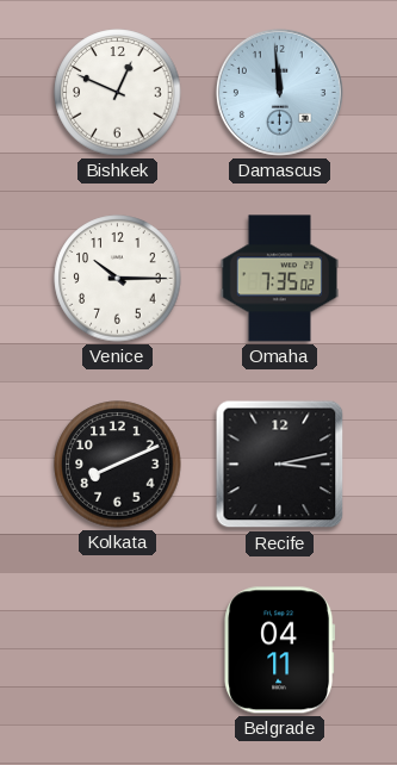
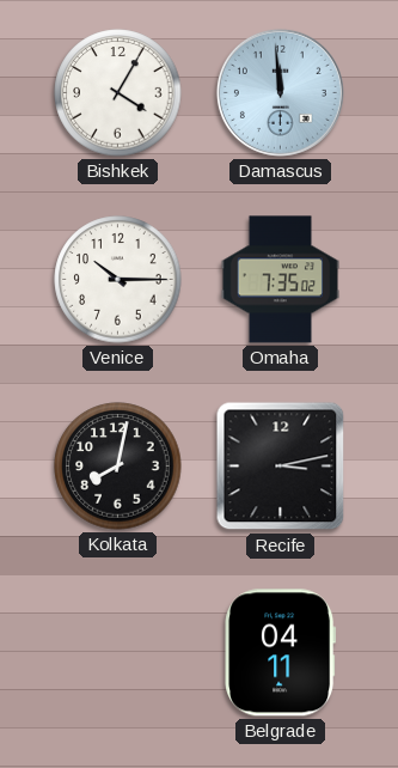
Bishkek: 12:49 -> 4:05 (118, 93)
Kolkata: 8:11 -> 8:02 (118, 467)
